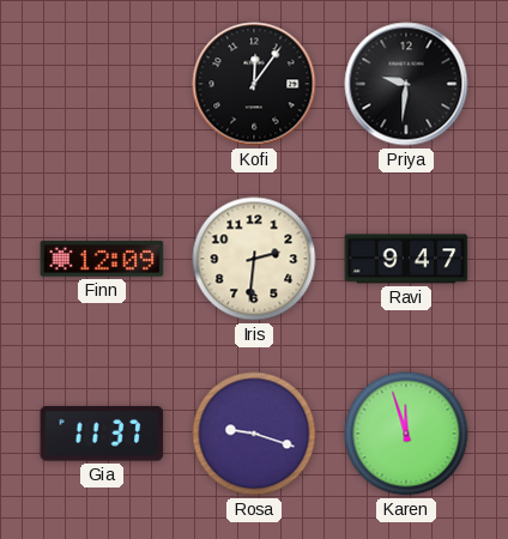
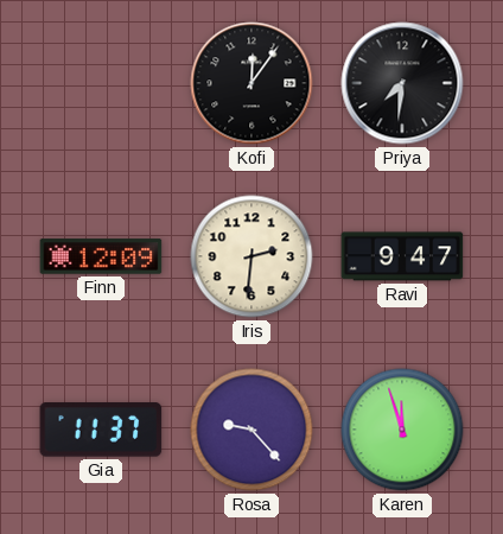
Priya: 9:31 -> 7:31 (402, 83)
Rosa: 9:18 -> 9:23 (251, 430)
